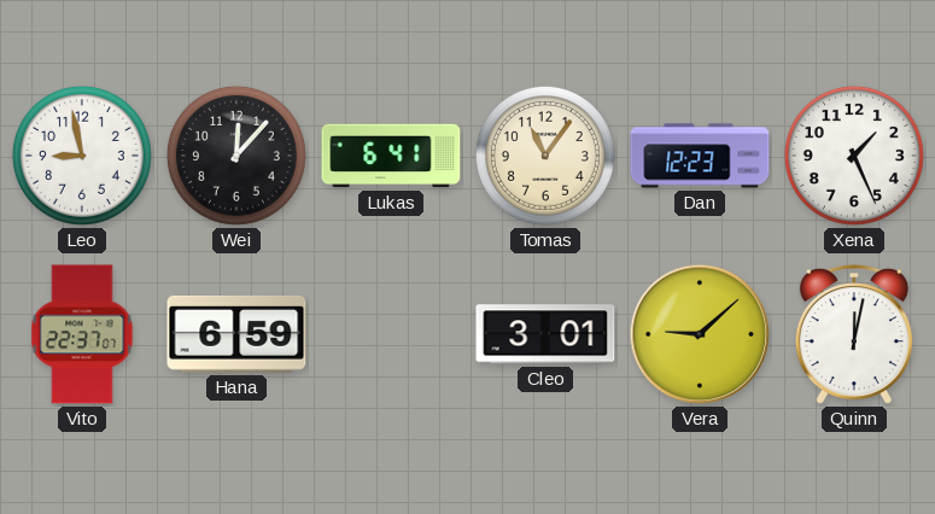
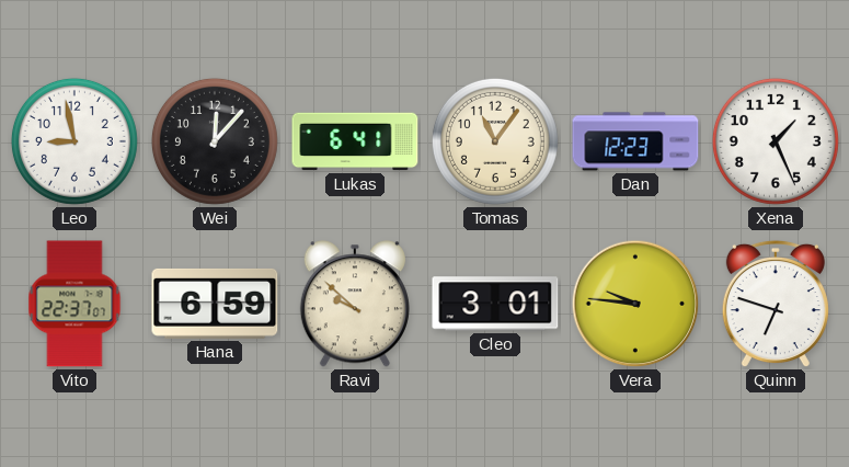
Ravi: none -> 9:52 (355, 304)
Vera: 9:08 -> 9:46 (635, 304)
Quinn: 12:02 -> 6:48 (776, 304)
